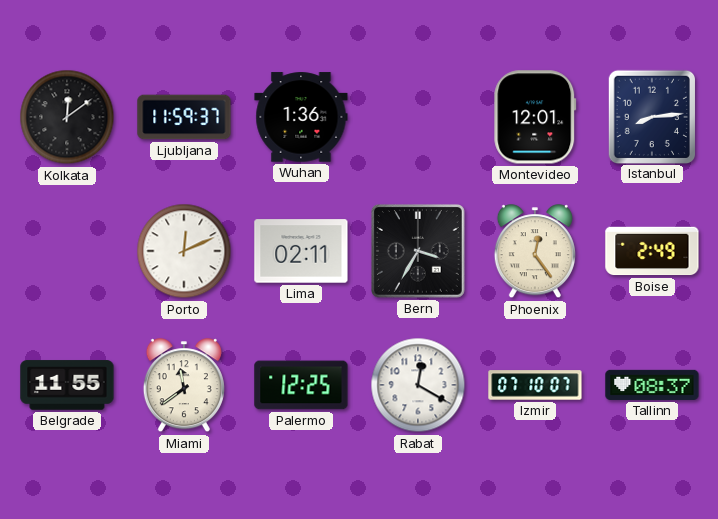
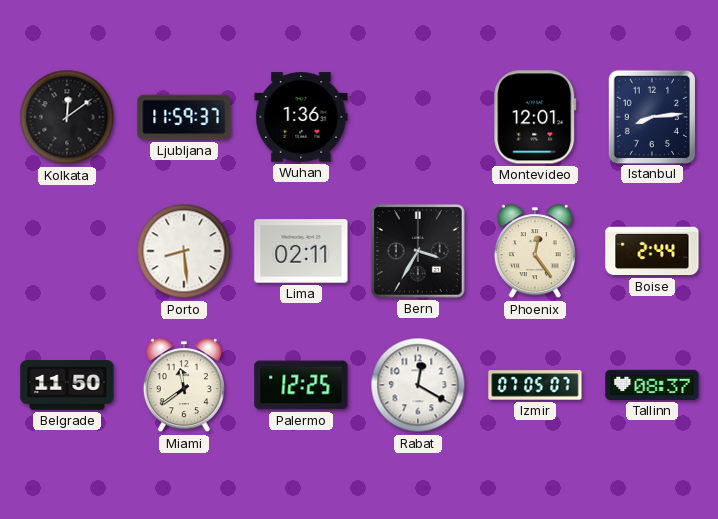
Porto: 12:11 -> 8:29 (184, 251)
Boise: 2:49 -> 2:44 (652, 251)
Belgrade: 11:55 -> 11:50 (67, 385)
Izmir: 07:10 -> 07:05 (535, 385)
